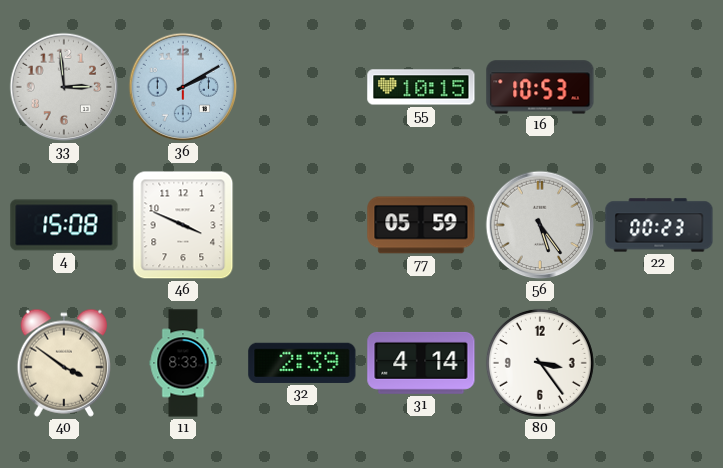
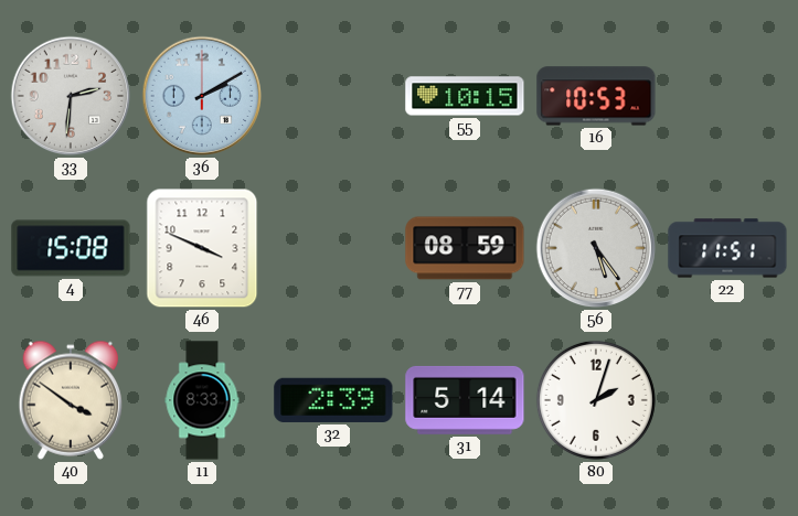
33: 2:59 -> 2:31 (71, 96)
77: 05:59 -> 08:59 (465, 248)
22: 00:23 -> 11:51 (727, 248)
31: 4:14 -> 5:14 (465, 400)
80: 3:24 -> 2:03 (596, 400)
